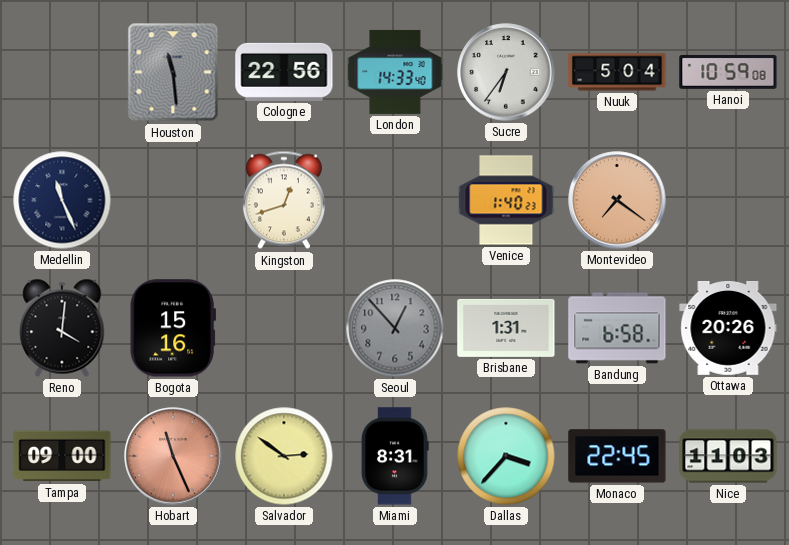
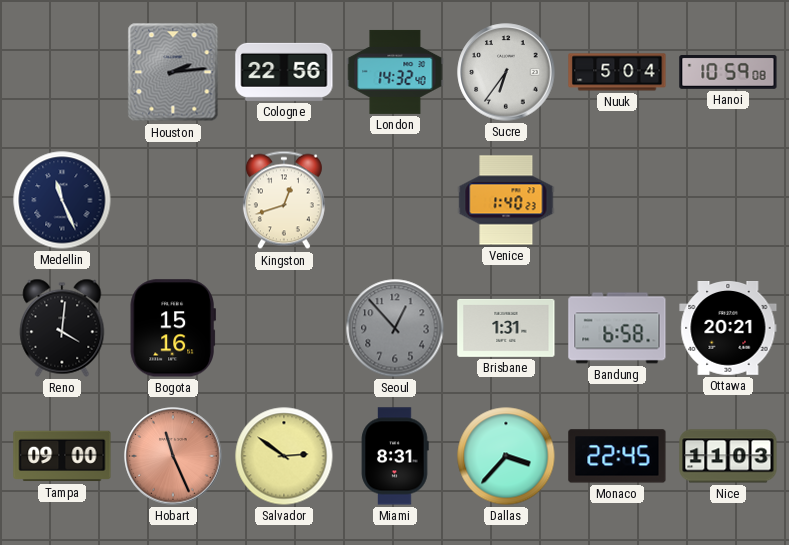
Houston: 11:29 -> 2:14 (173, 72)
London: 14:33 -> 14:32 (395, 72)
Montevideo: 7:21 -> none (617, 200)
Ottawa: 20:26 -> 20:21 (728, 329)
